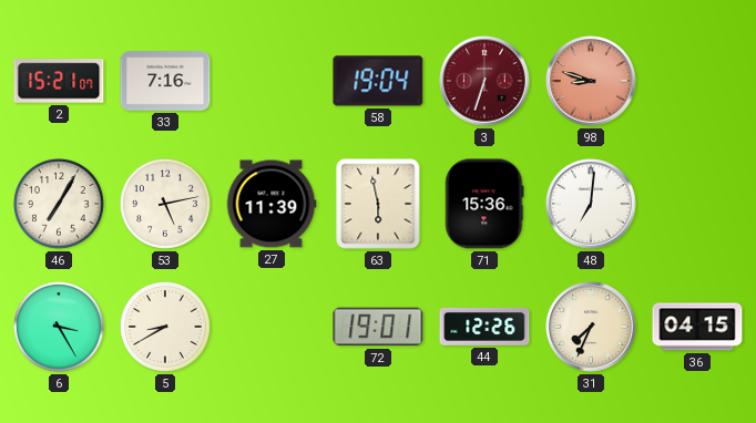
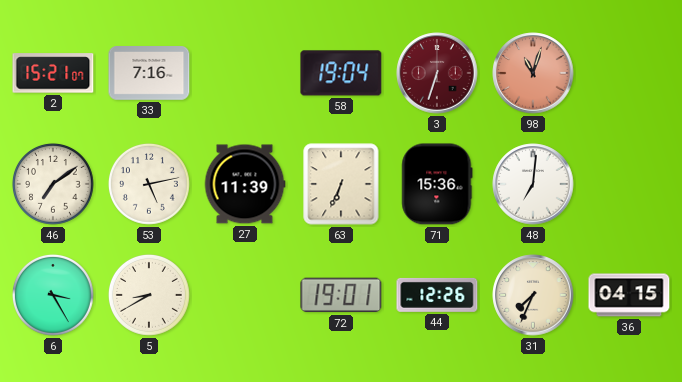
98: 8:48 -> 11:03 (533, 73)
46: 7:05 -> 7:09 (53, 184)
63: 5:58 -> 6:34 (341, 184)
